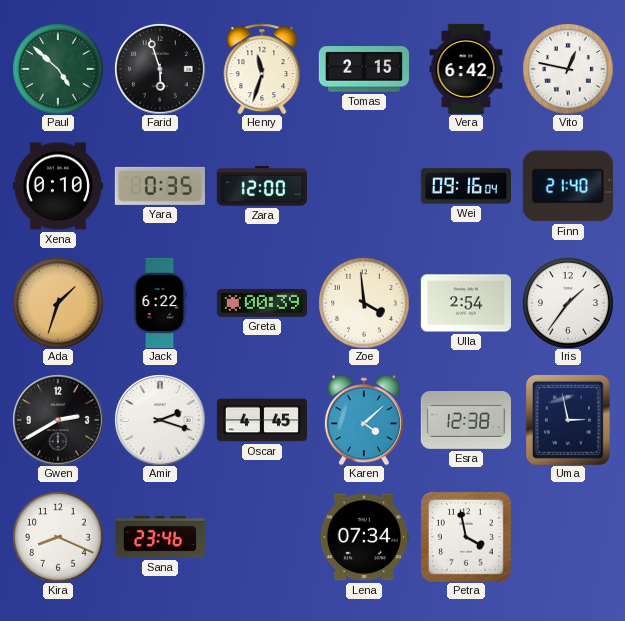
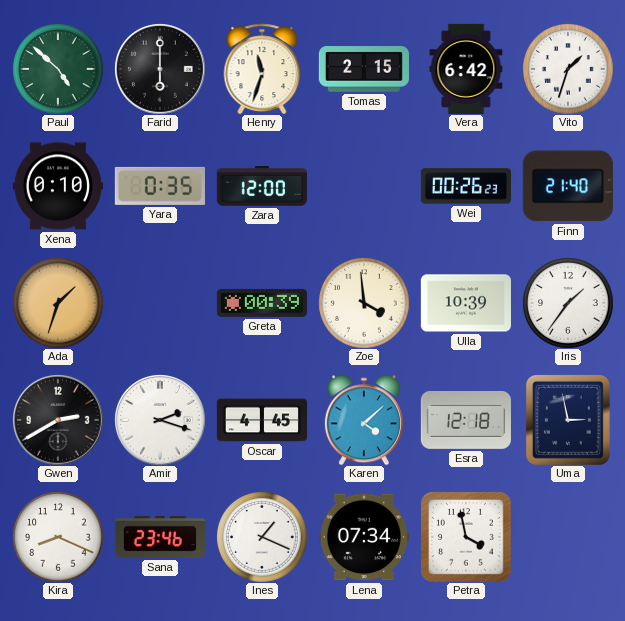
Farid: 5:57 -> 6:00 (160, 69)
Vito: 12:47 -> 1:33 (568, 69)
Wei: 09:16 -> 00:26 (466, 186)
Jack: 6:22 -> none (160, 302)
Ulla: 2:54 -> 10:39 (466, 303)
Esra: 12:38 -> 12:18 (465, 421)
Ines: none -> 1:19 (262, 537)
